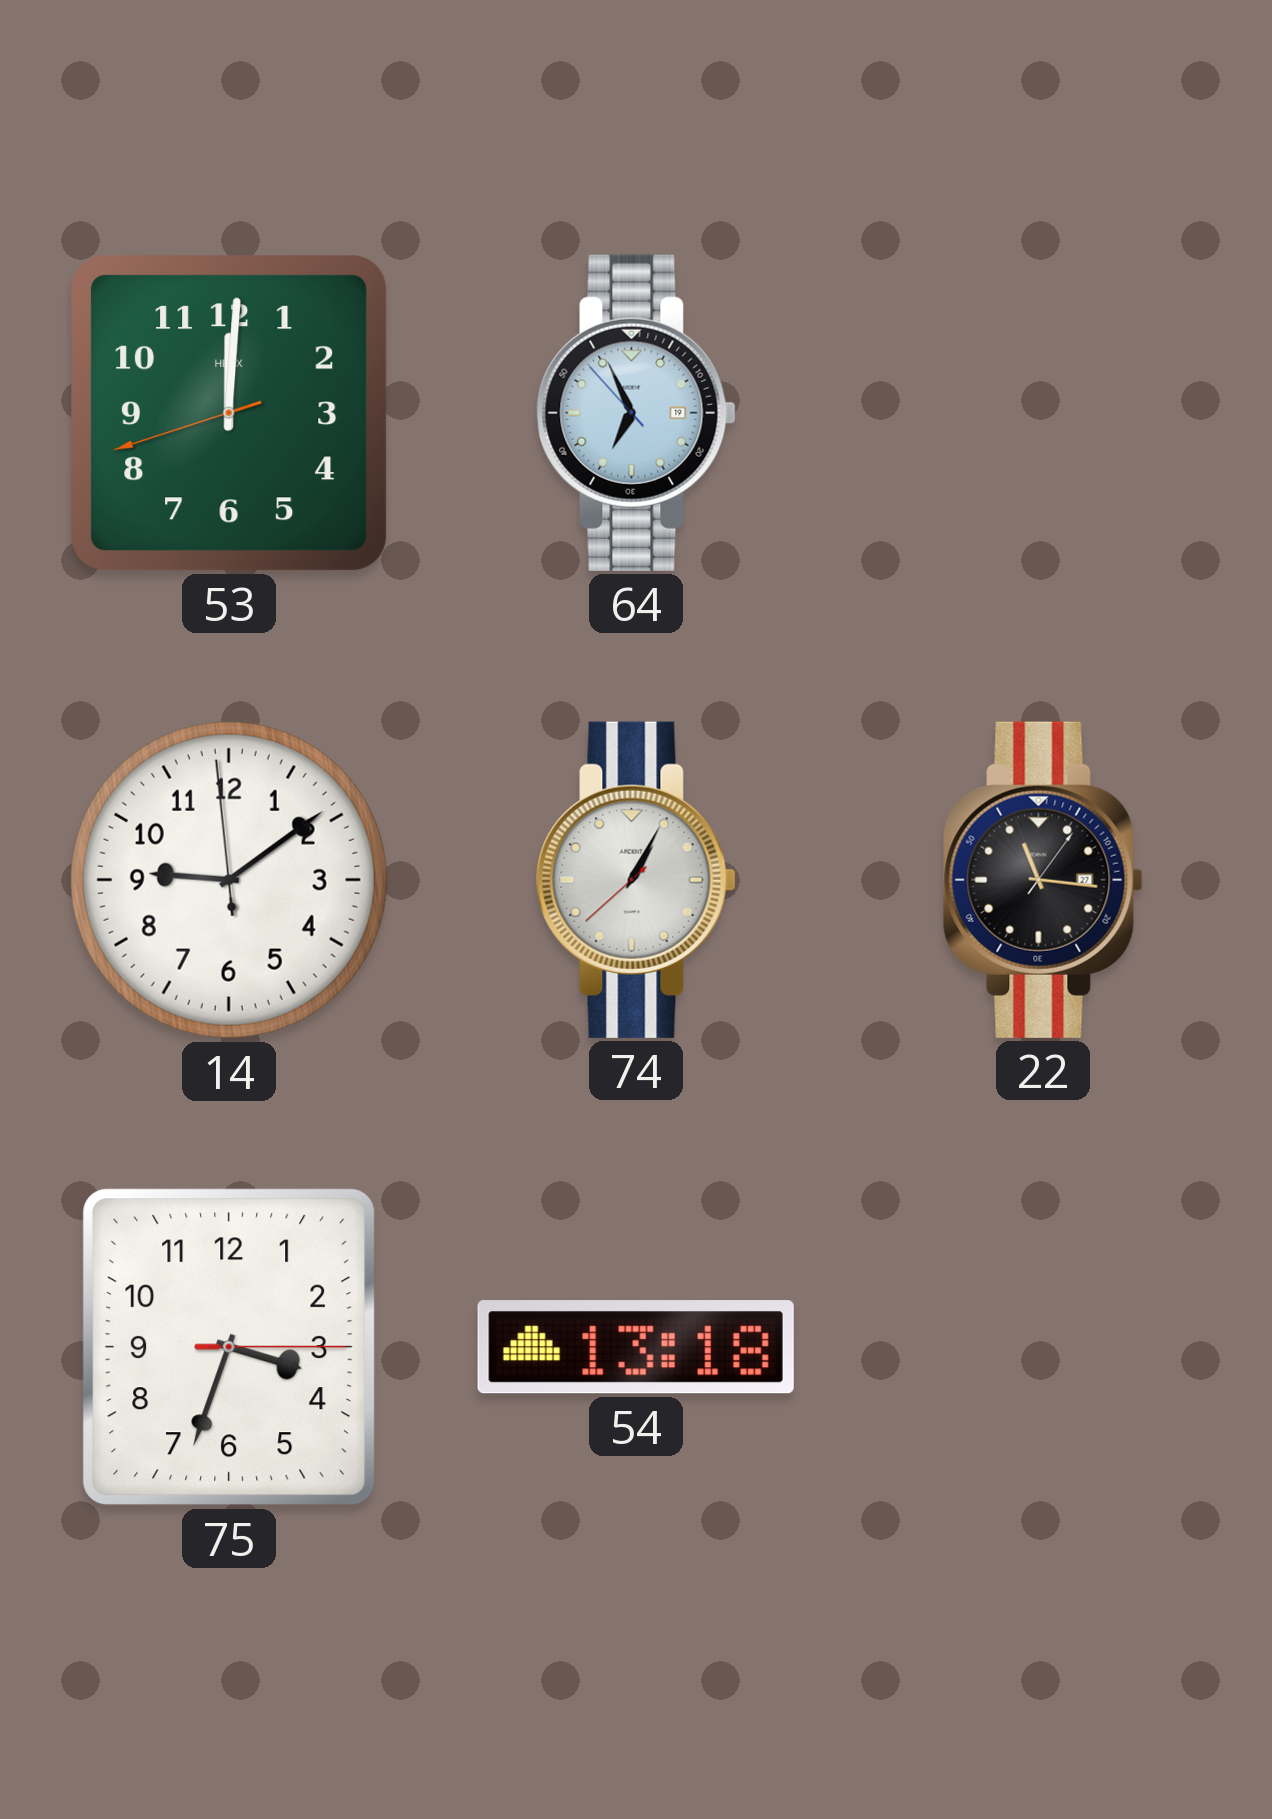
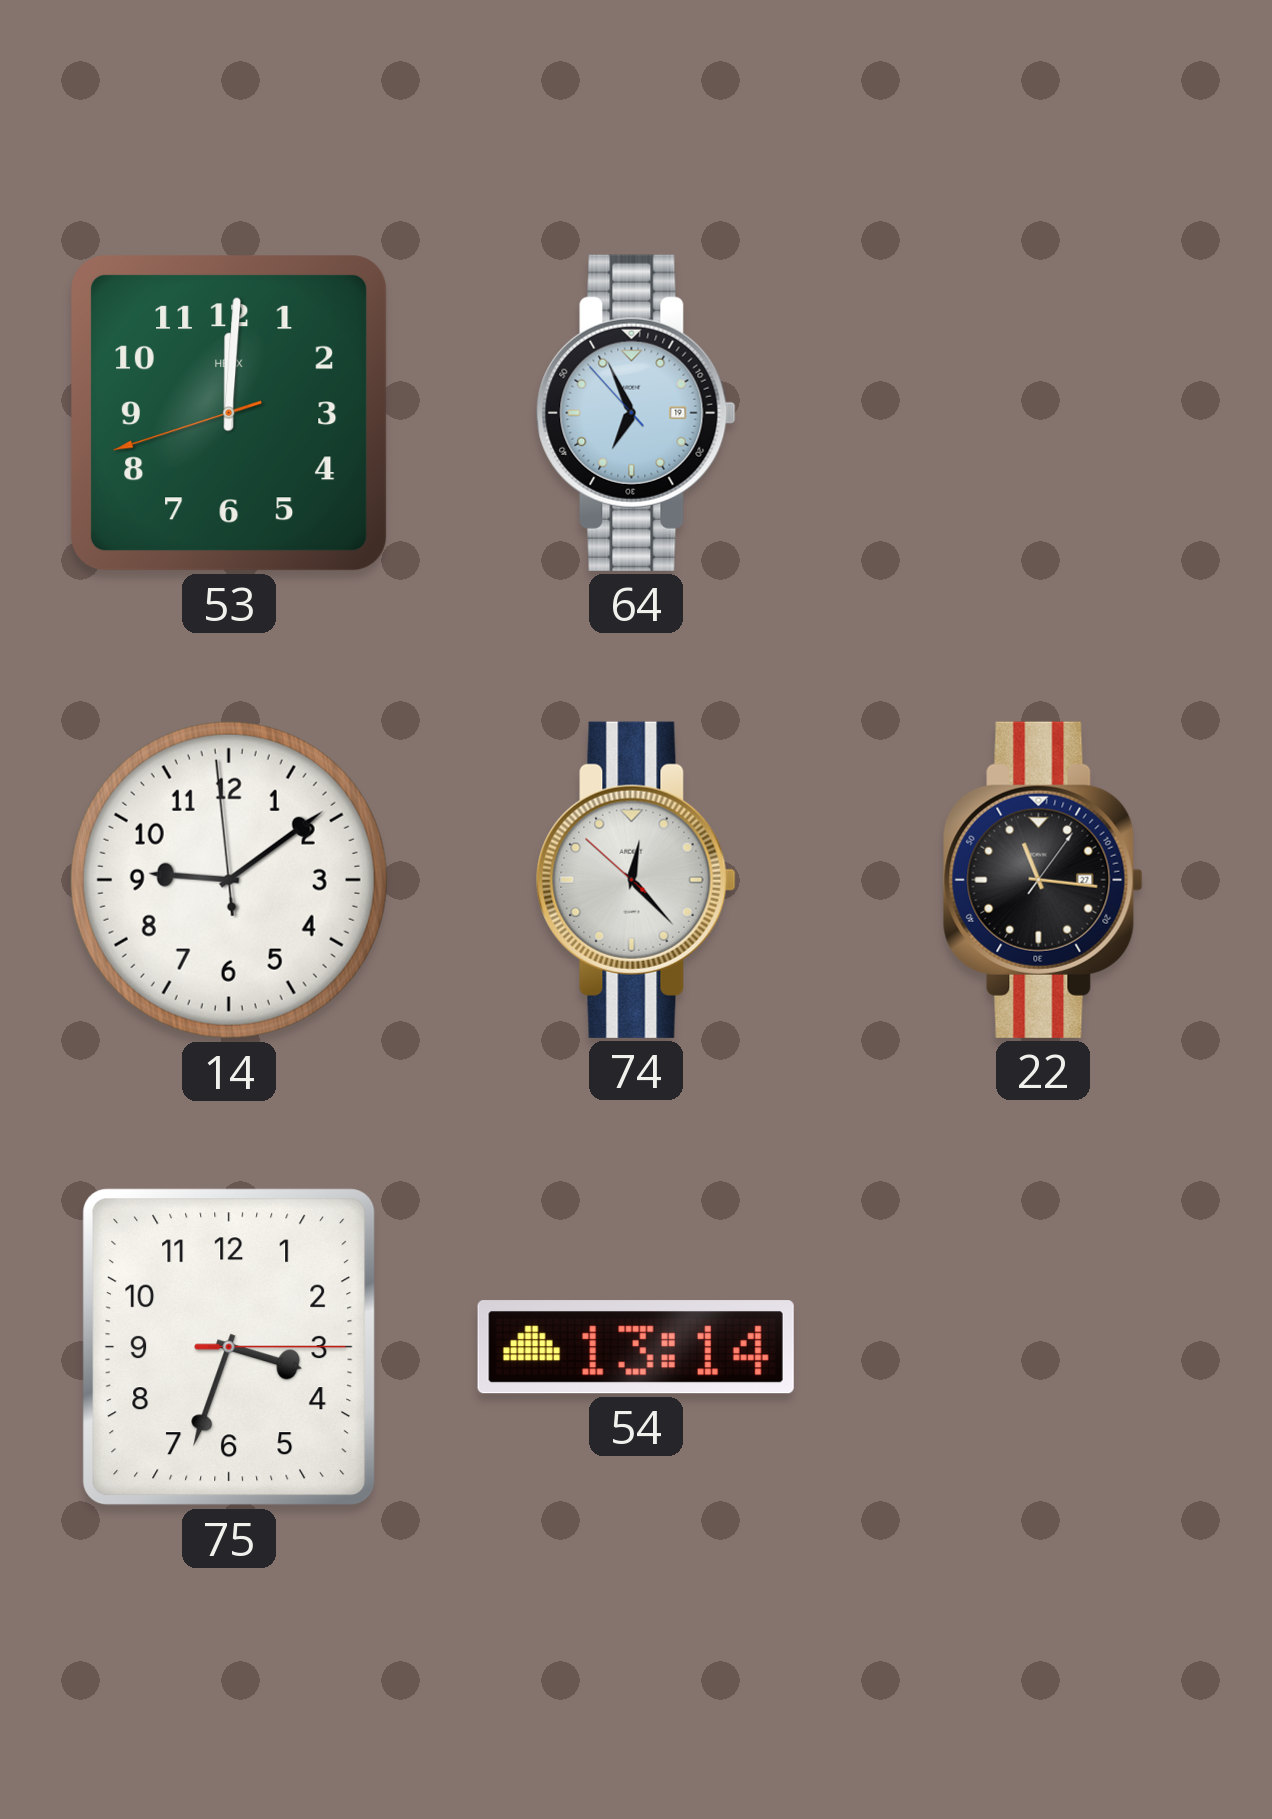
74: 1:04 -> 12:22 (636, 880)
54: 13:18 -> 13:14 (636, 1347)
